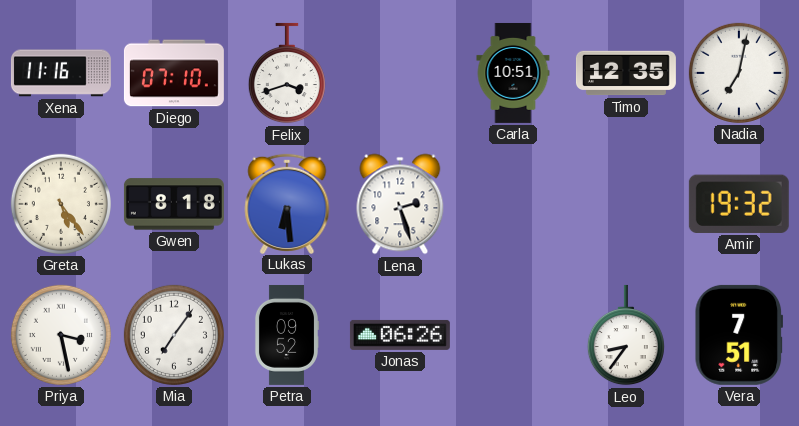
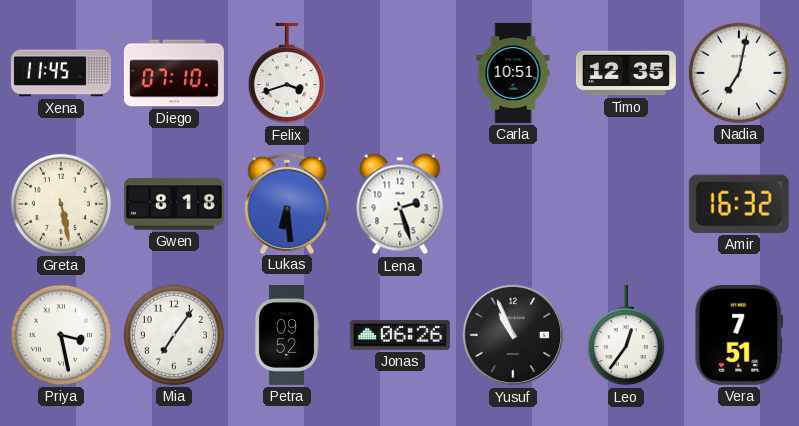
Xena: 11:16 -> 11:45 (61, 73)
Greta: 5:24 -> 5:28 (61, 204)
Amir: 19:32 -> 16:32 (739, 204)
Yusuf: none -> 10:56 (513, 335)
Leo: 8:36 -> 12:36 (626, 335)
